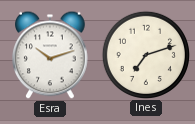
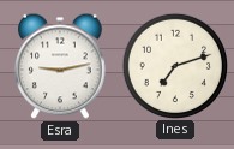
Esra: 10:12 -> 9:13 (60, 66)
